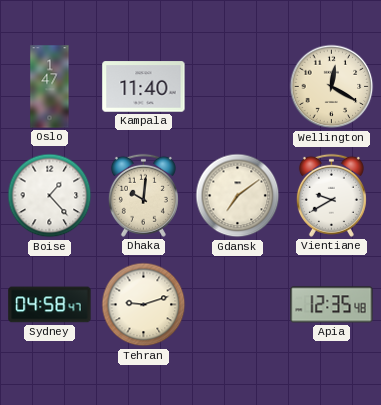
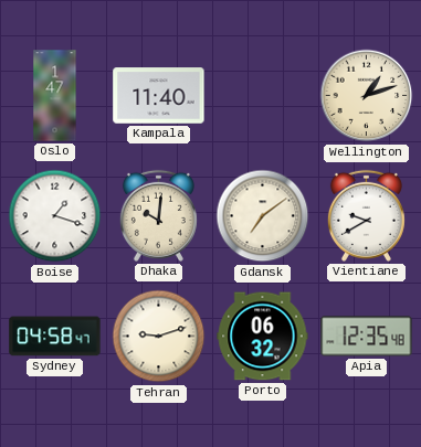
Wellington: 12:20 -> 1:12 (367, 96)
Boise: 1:23 -> 1:18 (55, 216)
Porto: none -> 06:32 (263, 337)
